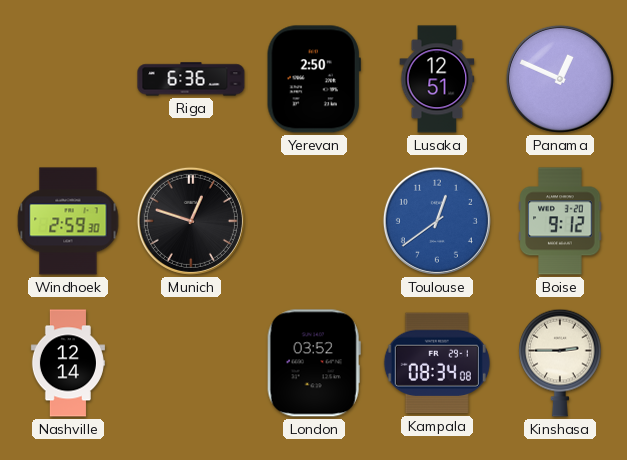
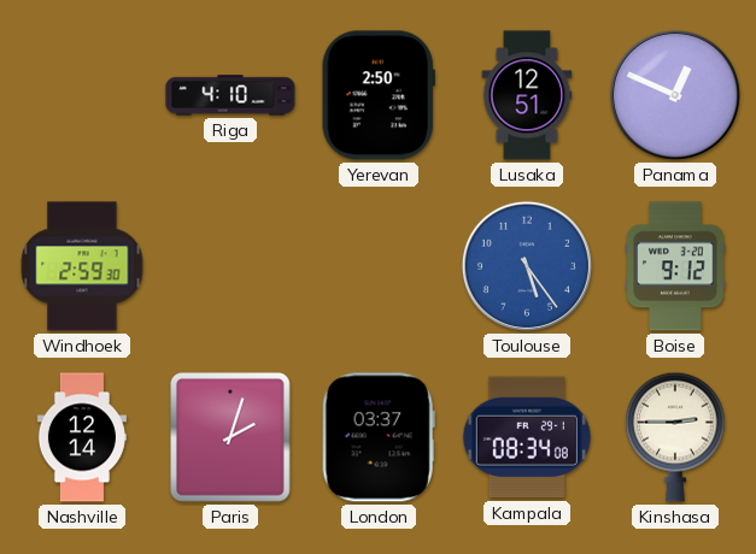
Riga: 6:36 -> 4:10 (230, 95)
Munich: 12:48 -> none (191, 221)
Toulouse: 12:39 -> 5:24 (527, 266)
Paris: none -> 2:03 (232, 438)
London: 03:52 -> 03:37 (379, 437)
